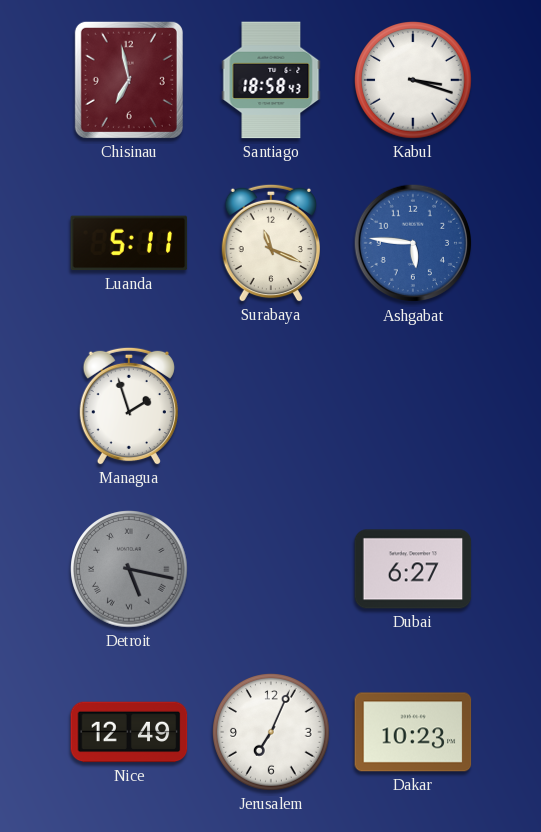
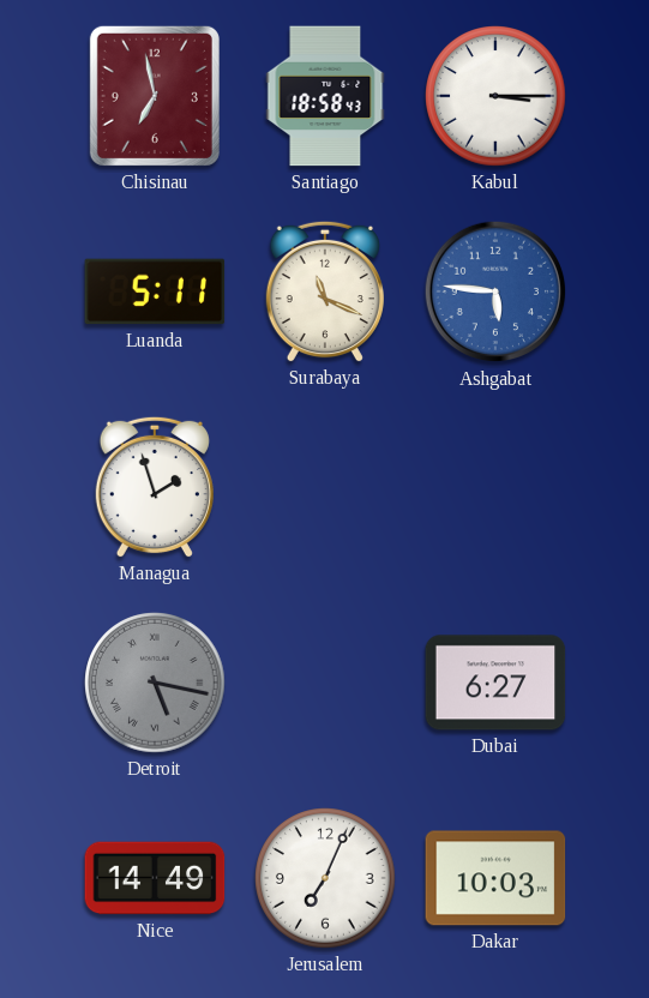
Kabul: 3:18 -> 3:15 (495, 96)
Nice: 12:49 -> 14:49 (155, 878)
Dakar: 10:23 -> 10:03 (495, 878)
